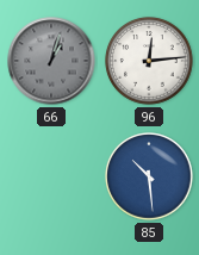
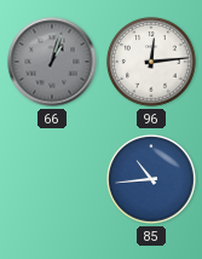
85: 10:29 -> 10:44 (151, 179)
